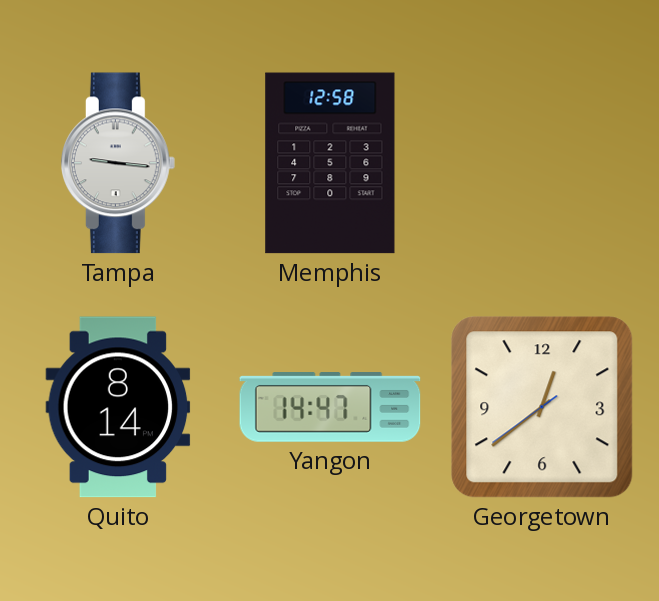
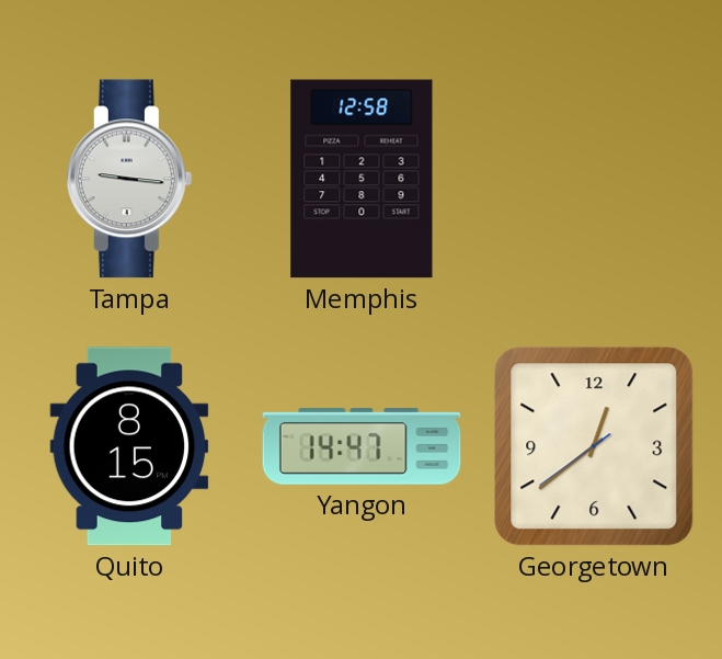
Quito: 8:14 -> 8:15 (129, 446)
